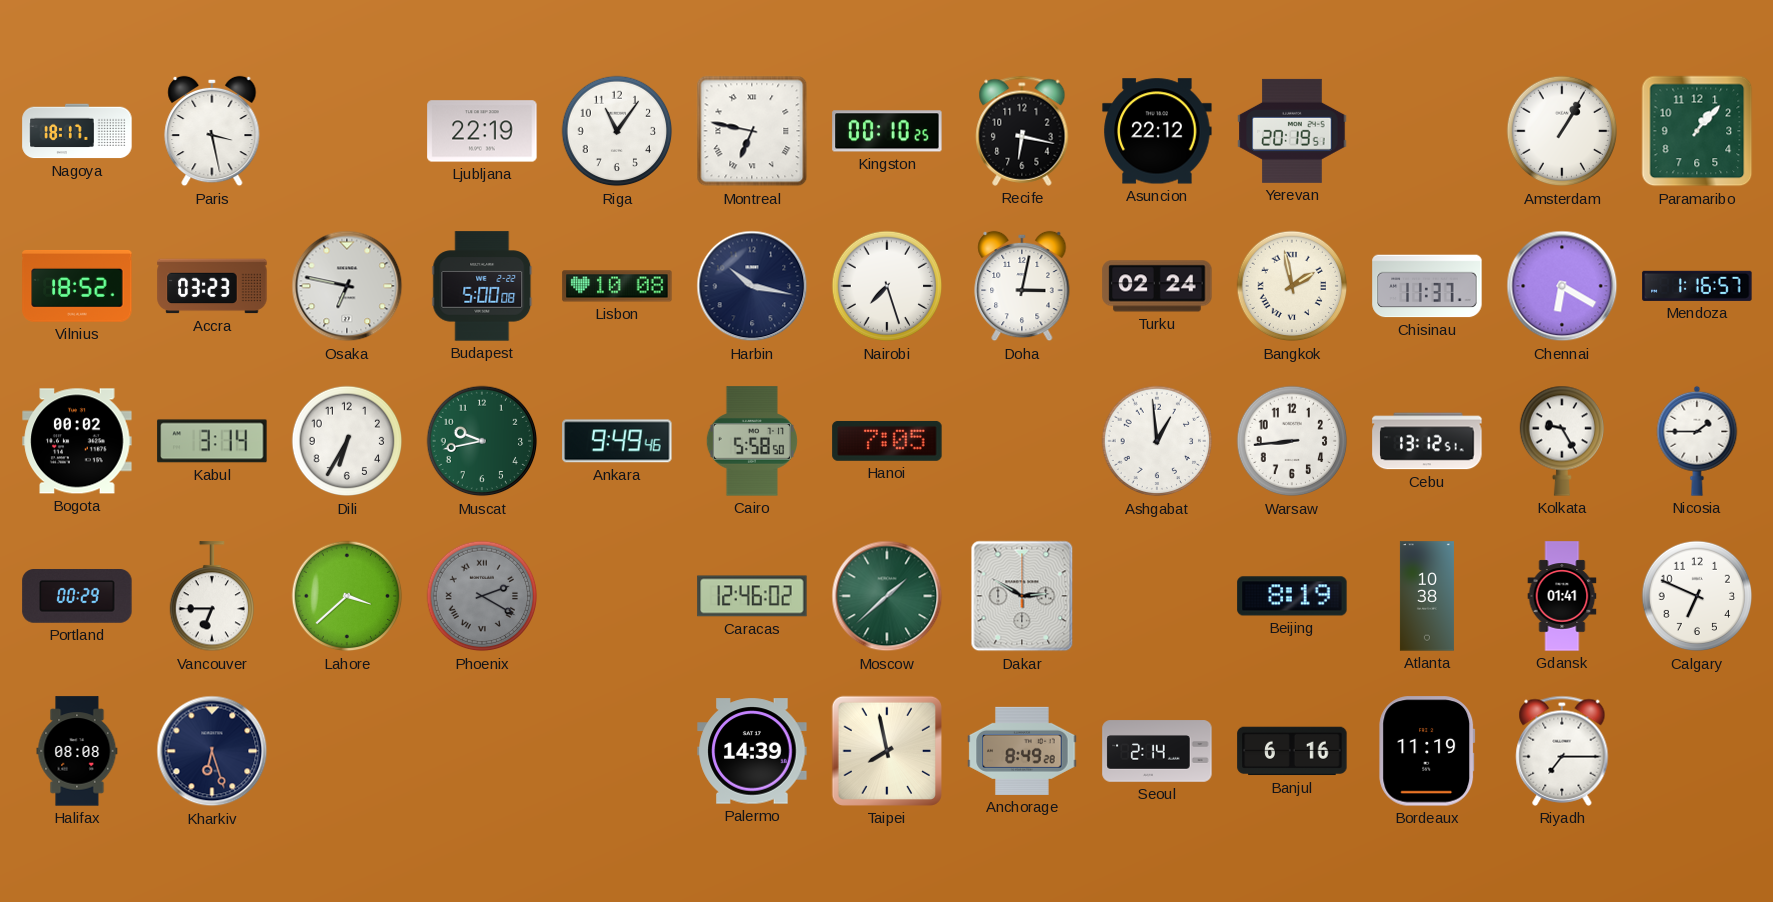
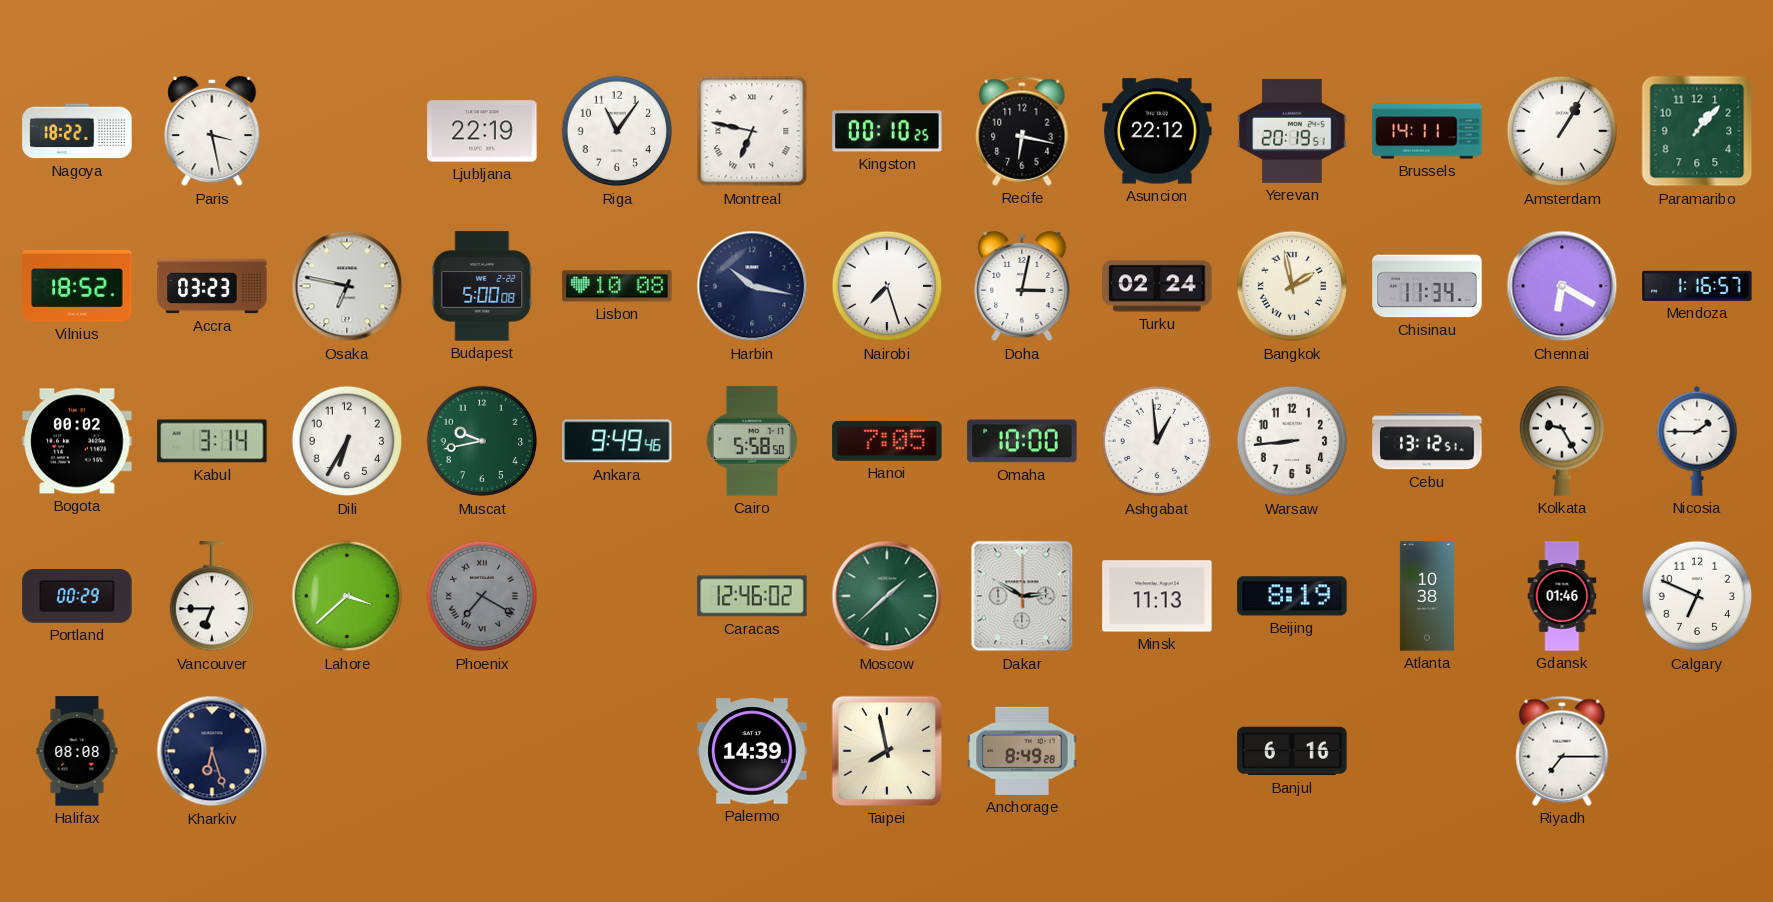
Nagoya: 18:17 -> 18:22 (77, 131)
Brussels: none -> 14:11 (1427, 131)
Chisinau: 11:37 -> 11:34 (1427, 286)
Omaha: none -> 10:00 (1022, 441)
Phoenix: 2:20 -> 7:20 (482, 596)
Minsk: none -> 11:13 (1157, 596)
Gdansk: 01:41 -> 01:46 (1562, 596)
Seoul: 2:14 -> none (1157, 751)
Bordeaux: 11:19 -> none (1427, 751)
